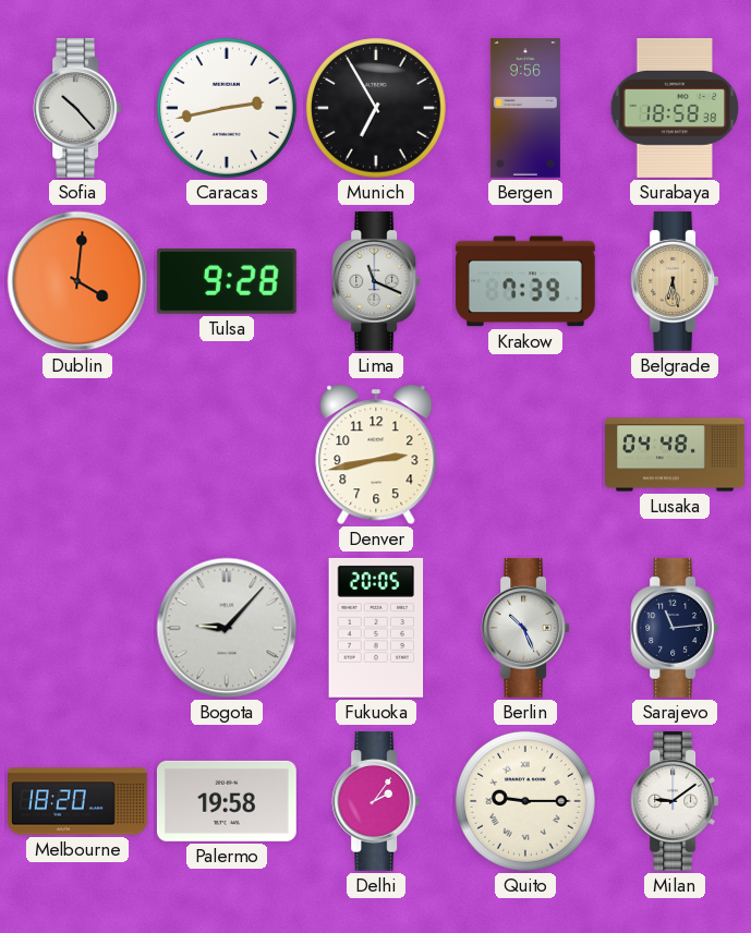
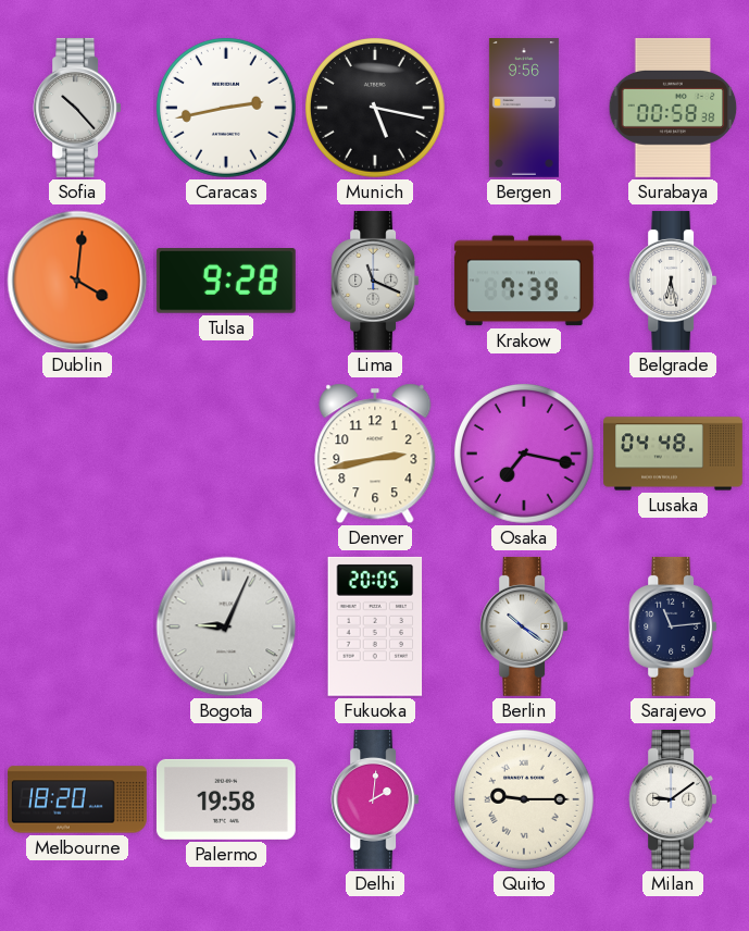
Munich: 6:55 -> 5:17 (376, 109)
Surabaya: 18:58 -> 00:58 (673, 109)
Belgrade dial: champagne -> white (673, 281)
Osaka: none -> 7:17 (525, 455)
Bogota: 9:07 -> 9:04 (226, 626)
Berlin: 10:26 -> 10:21 (524, 626)
Delhi: 2:06 -> 2:01 (375, 799)
